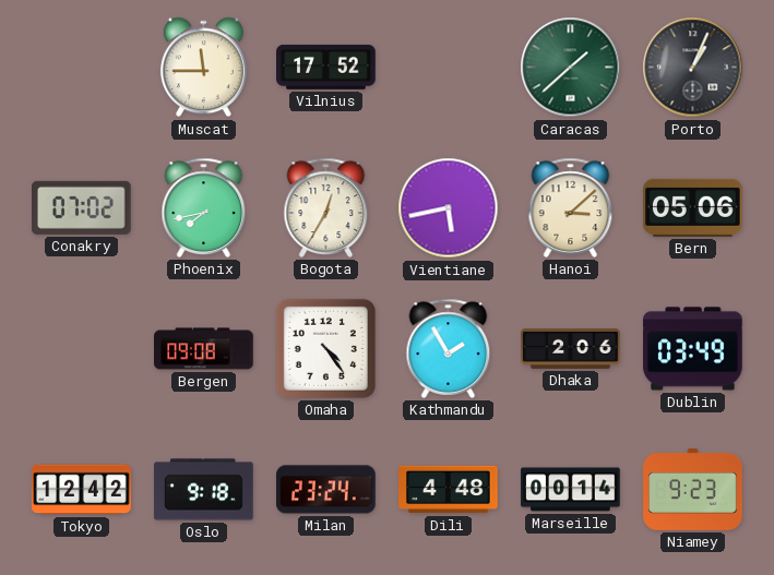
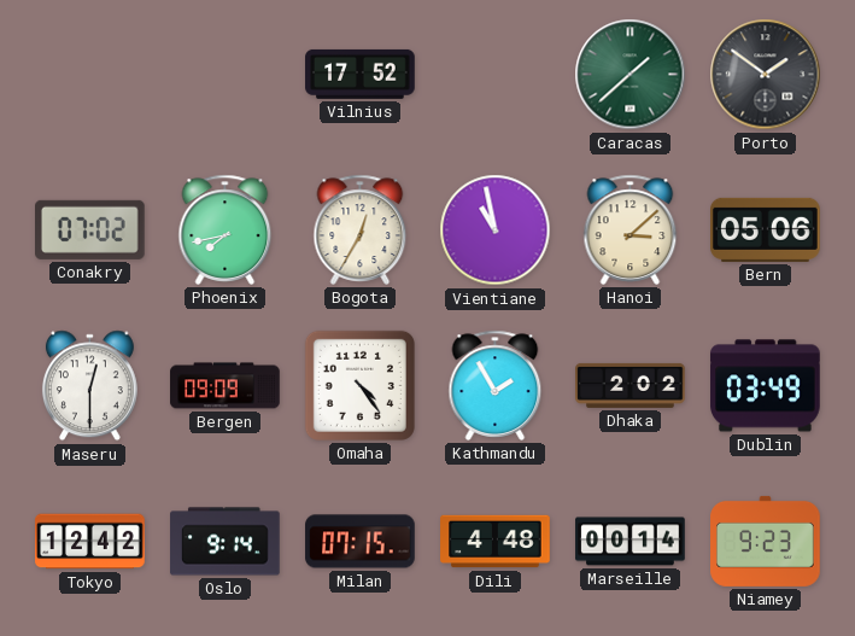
Muscat: 11:45 -> none (203, 68)
Porto: 1:04 -> 1:51 (766, 75)
Vientiane: 5:43 -> 10:58 (496, 231)
Maseru: none -> 12:30 (89, 386)
Bergen: 09:08 -> 09:09 (226, 386)
Dhaka: 2:06 -> 2:02 (631, 385)
Oslo: 9:18 -> 9:14 (226, 542)
Milan: 23:24 -> 07:15 (361, 542)
